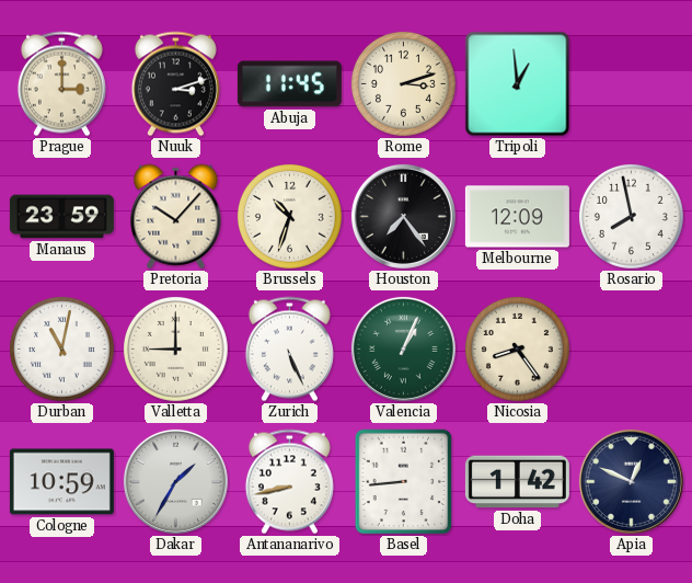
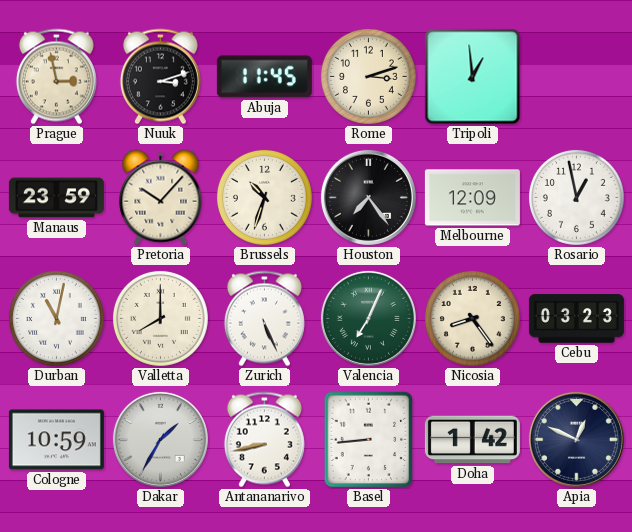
Prague: 3:00 -> 2:58 (56, 77)
Rosario: 7:58 -> 12:58 (576, 197)
Valletta: 9:00 -> 8:00 (160, 318)
Valencia: 1:04 -> 7:04 (368, 318)
Cebu: none -> 03:23 (576, 319)
